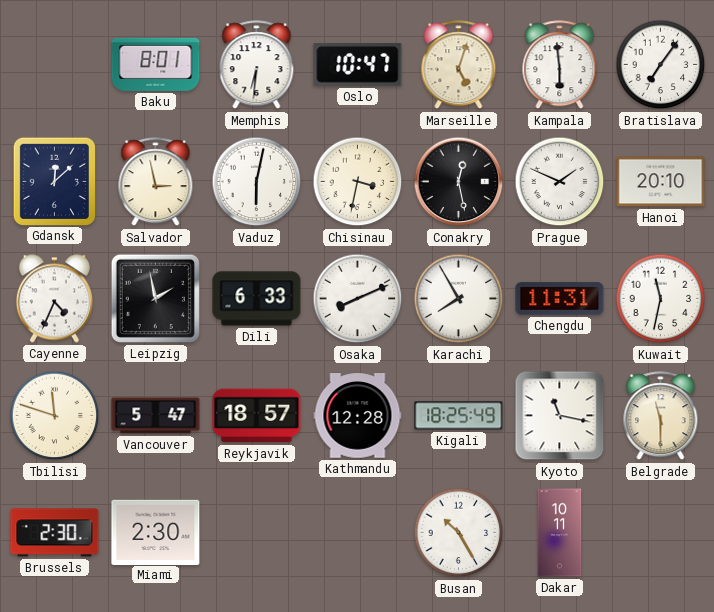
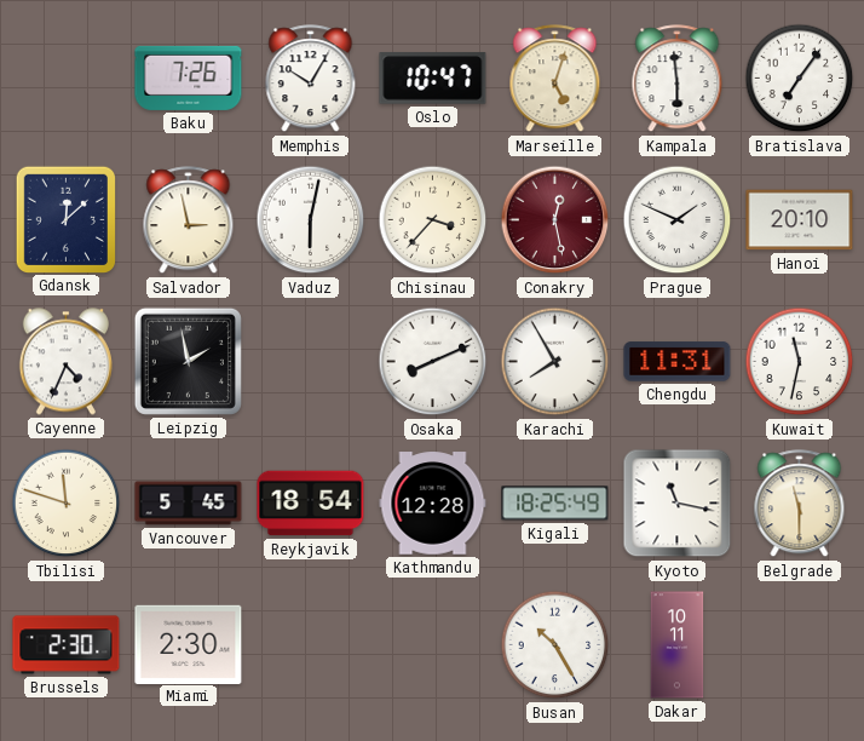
Baku: 8:01 -> 7:26 (189, 77)
Memphis: 6:31 -> 10:05 (311, 79)
Chisinau: 3:32 -> 3:37 (433, 220)
Conakry dial: black -> burgundy (555, 220)
Dili: 6:33 -> none (257, 299)
Vancouver: 5:47 -> 5:45 (189, 504)
Reykjavik: 18:57 -> 18:54 (311, 504)
